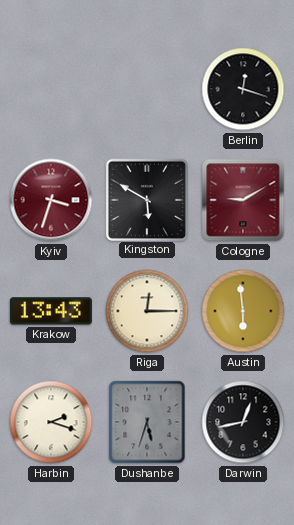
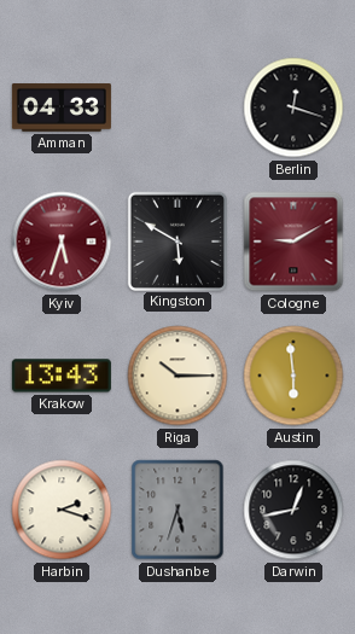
Amman: none -> 04:33 (62, 107)
Kyiv: 3:33 -> 5:33 (62, 242)
Riga: 12:15 -> 10:15 (177, 376)
